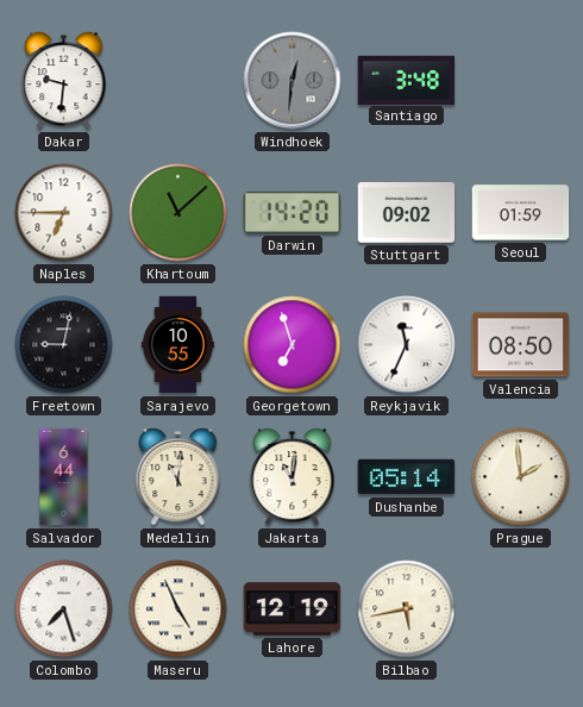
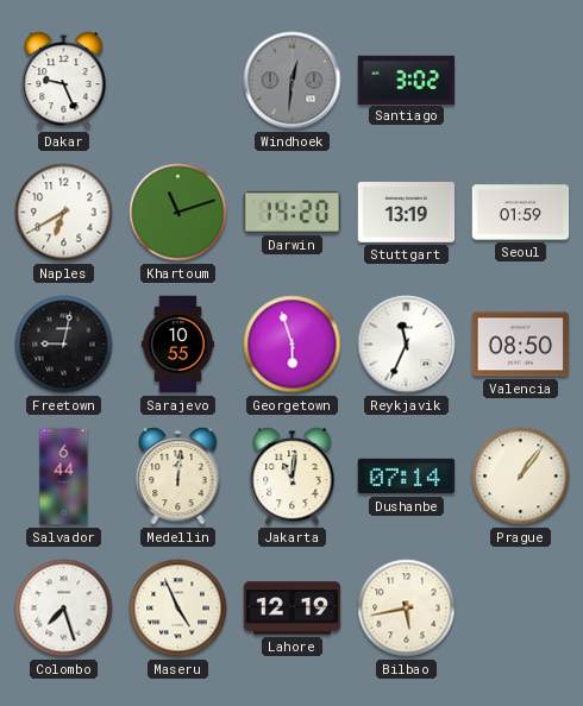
Dakar: 9:31 -> 9:26 (64, 81)
Santiago: 3:48 -> 3:02 (407, 80)
Naples: 6:45 -> 6:40 (64, 213)
Khartoum: 11:08 -> 11:12 (178, 213)
Stuttgart: 09:02 -> 13:19 (407, 213)
Georgetown: 6:57 -> 5:57 (293, 345)
Medellin: 11:01 -> 12:01 (178, 477)
Dushanbe: 05:14 -> 07:14 (407, 477)
Prague: 1:59 -> 1:06 (521, 477)
